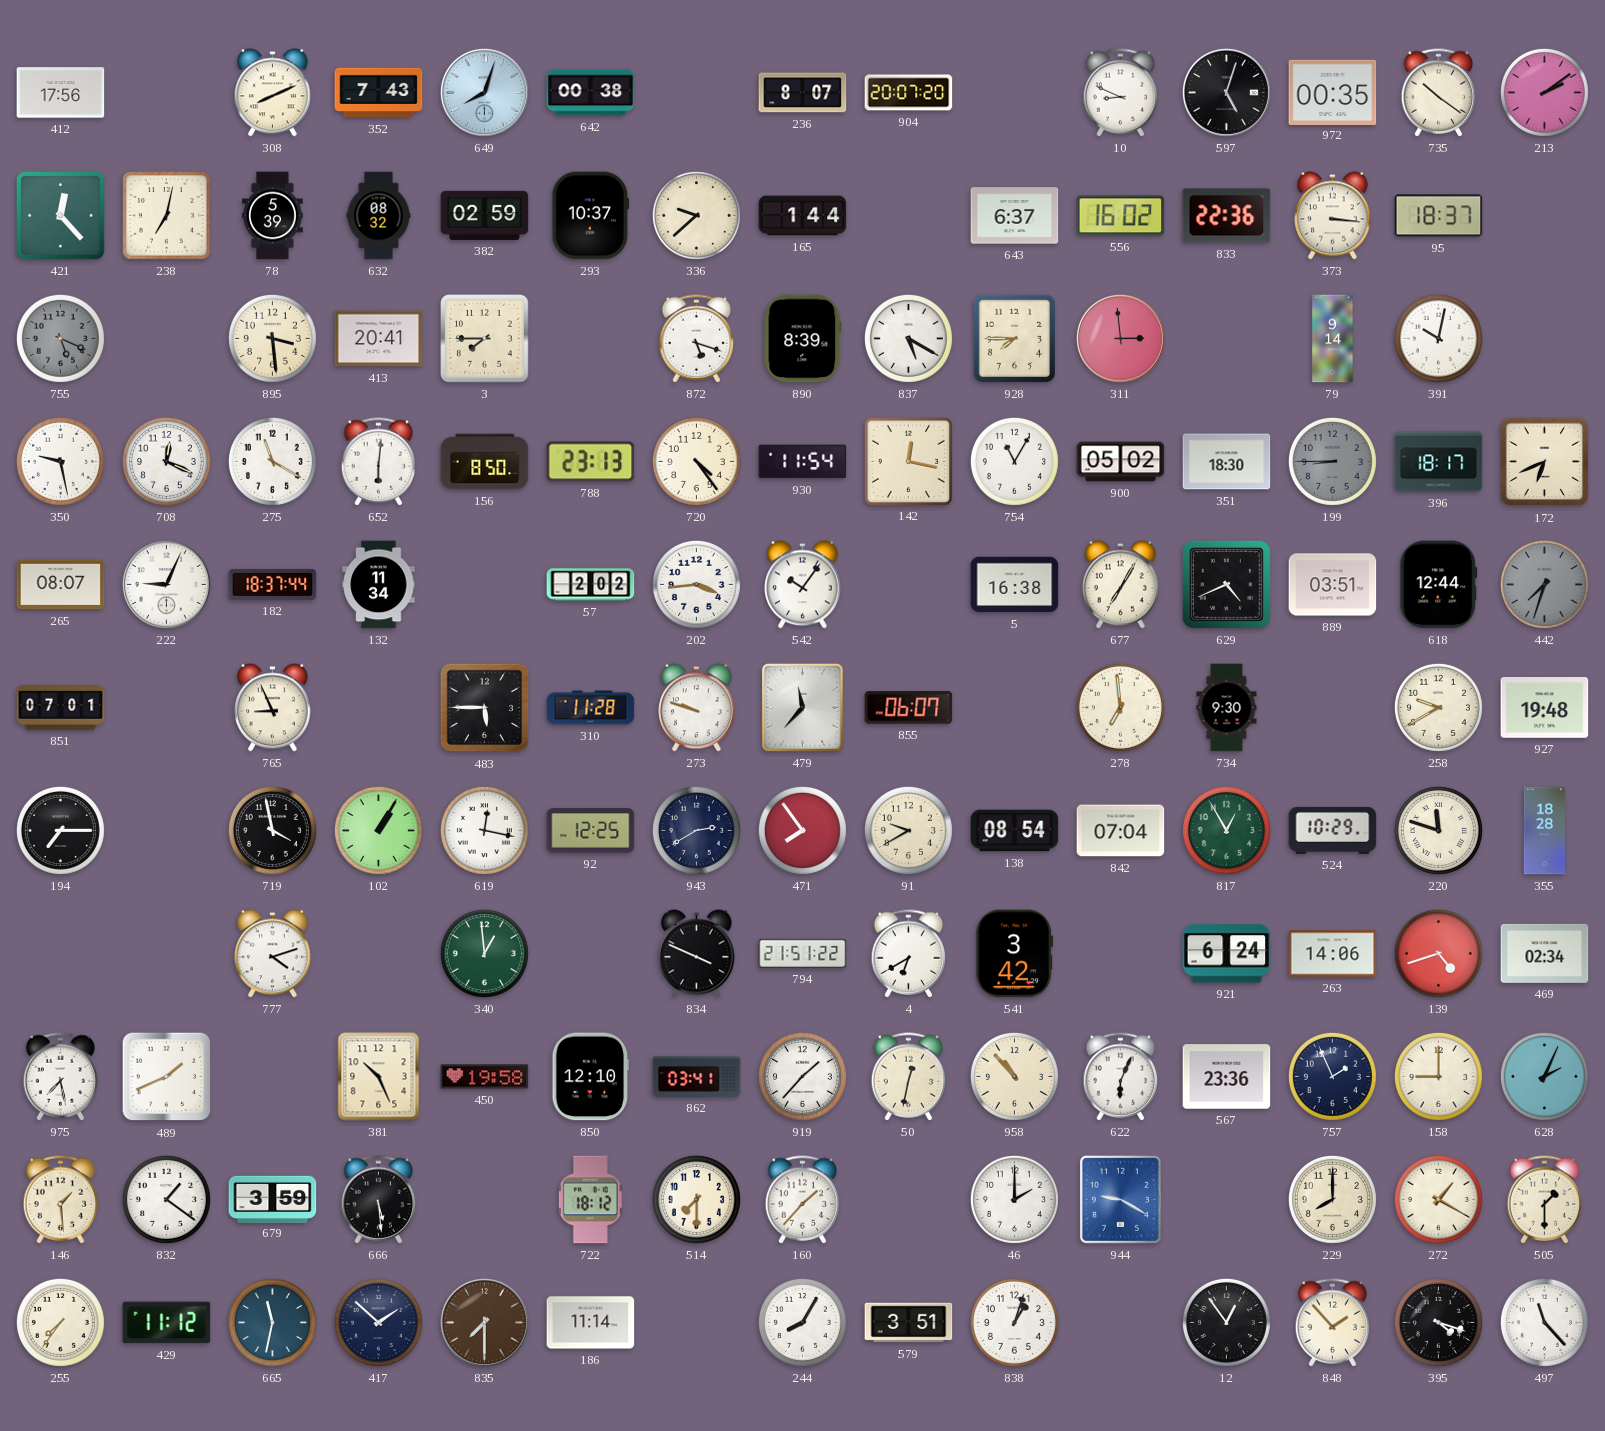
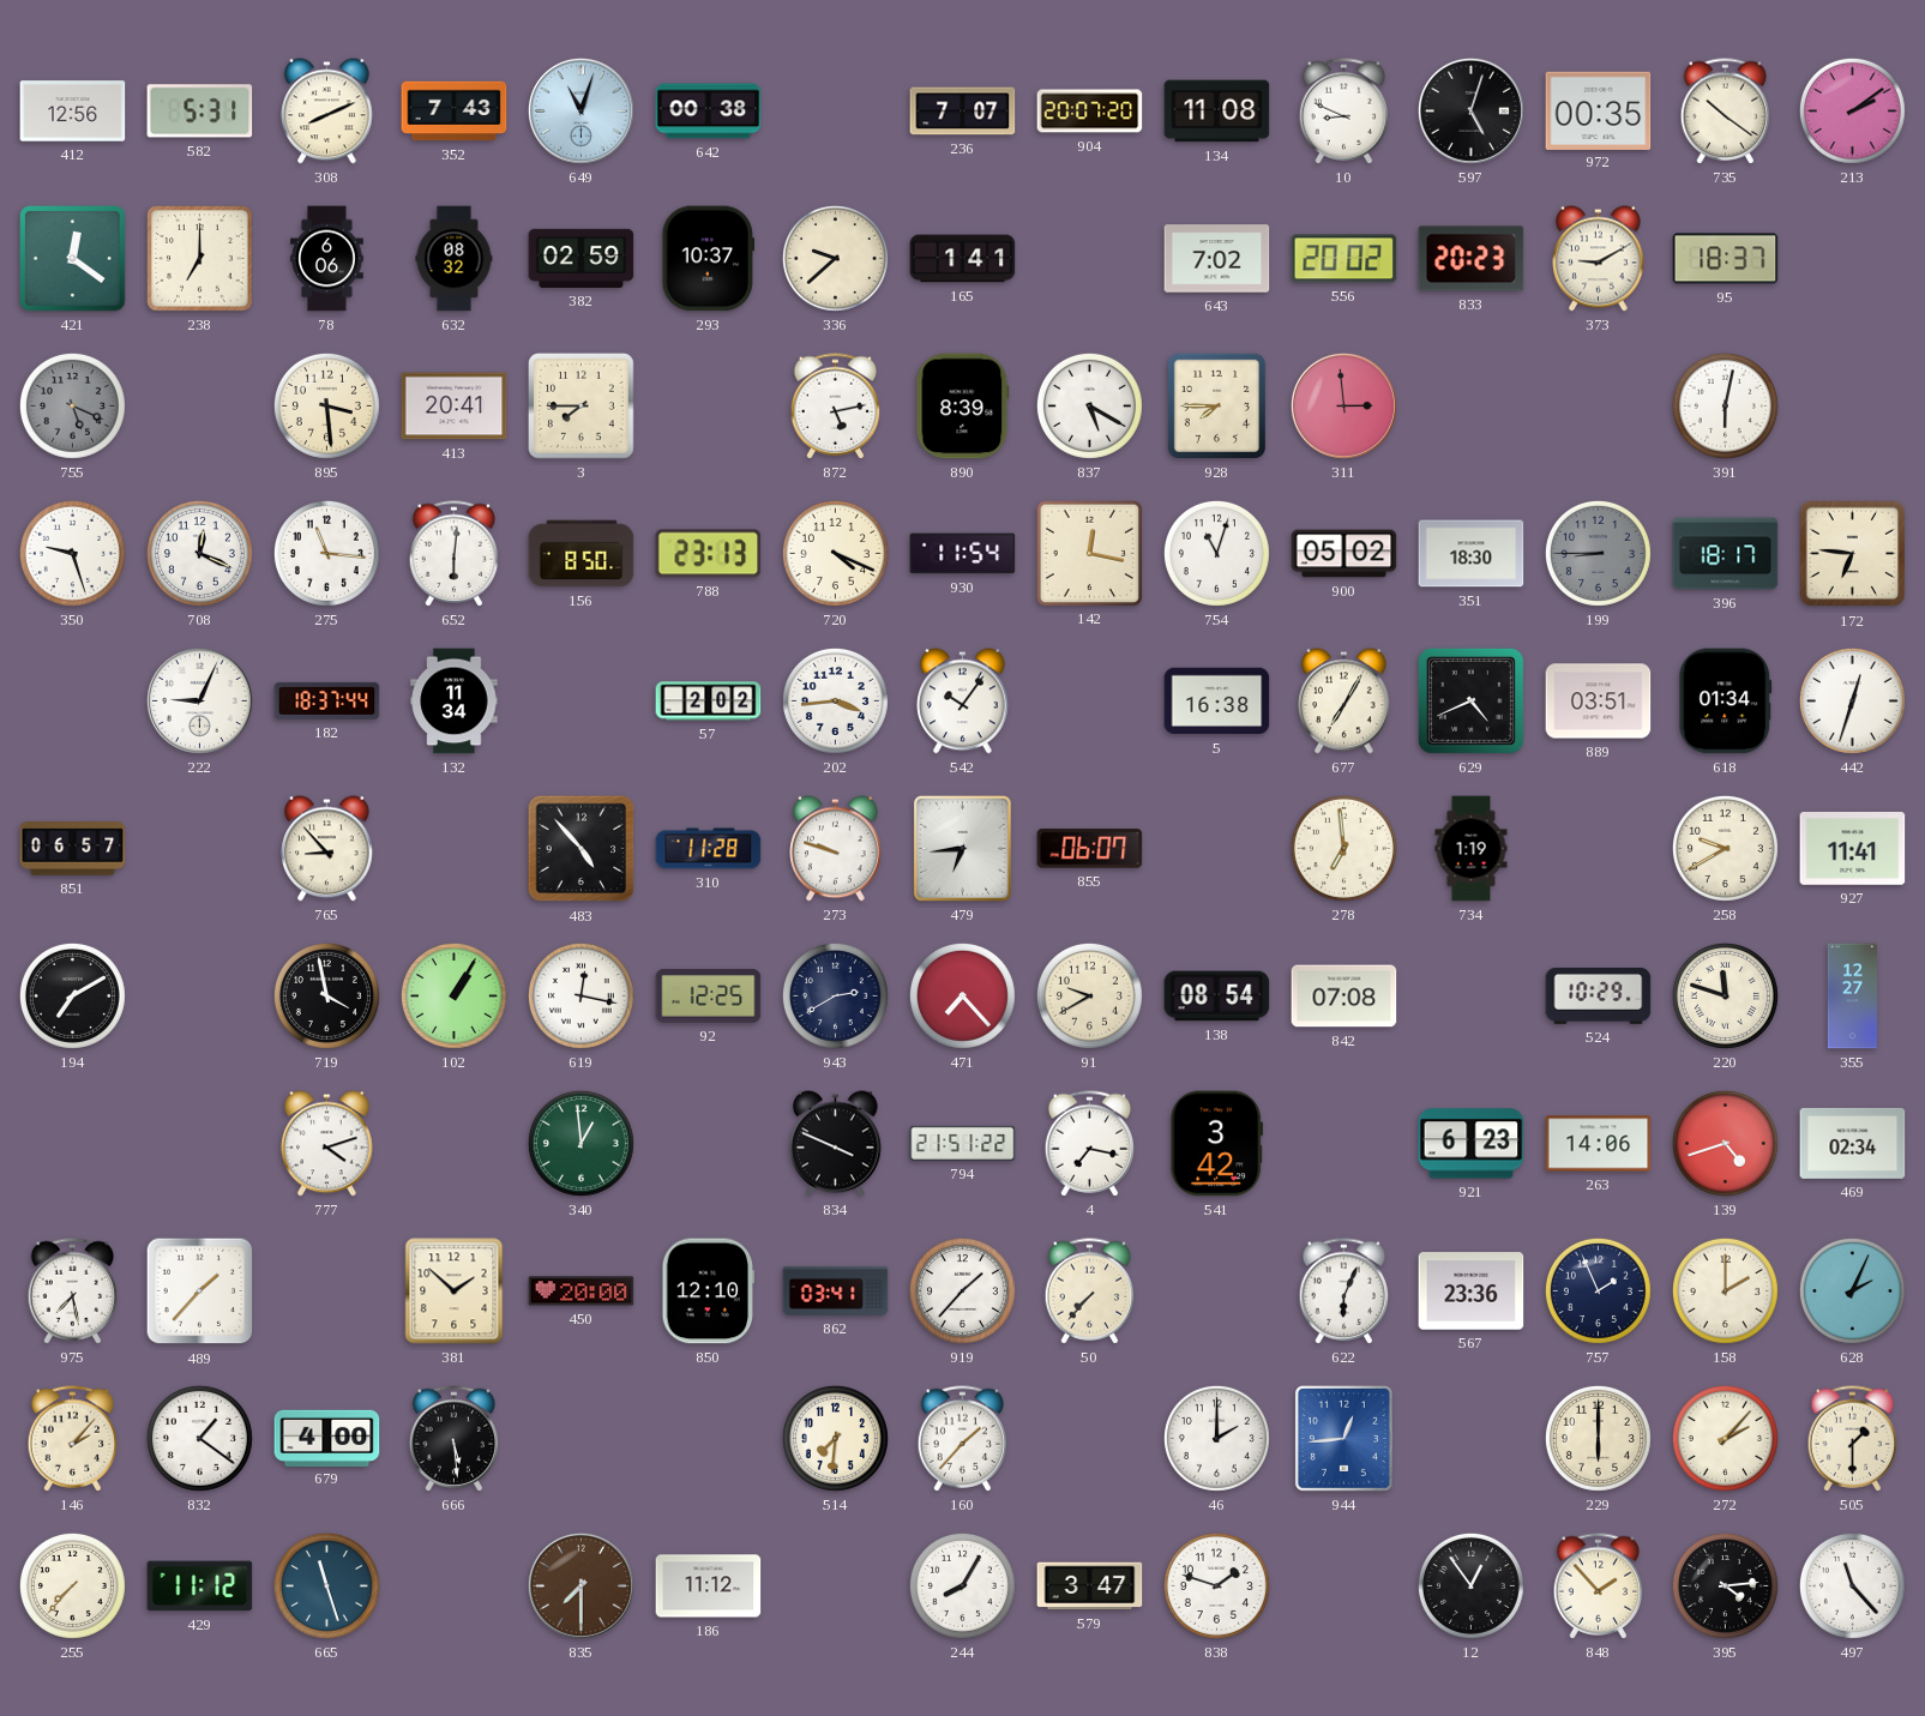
412: 17:56 -> 12:56 (73, 112)
582: none -> 5:31 (200, 112)
649: 8:03 -> 11:03 (580, 110)
236: 8:07 -> 7:07 (963, 112)
134: none -> 11:08 (1217, 112)
421: 12:23 -> 12:21 (73, 259)
238: 7:02 -> 7:00 (200, 259)
78: 5:39 -> 6:06 (327, 259)
165: 1:44 -> 1:41 (963, 259)
643: 6:37 -> 7:02 (1217, 259)
556: 16:02 -> 20:02 (1345, 259)
833: 22:36 -> 20:23 (1472, 259)
373: 3:16 -> 9:10 (1599, 259)
872: 5:18 -> 5:13 (836, 407)
79: 9:14 -> none (1333, 339)
391: 10:02 -> 6:02 (1725, 405)
350: 9:28 -> 9:27 (72, 553)
275: 11:20 -> 11:16 (326, 553)
720: 4:24 -> 4:19 (835, 553)
754: 11:05 -> 11:03 (1216, 553)
172: 6:41 -> 6:46 (1853, 554)
265: 08:07 -> none (61, 585)
618: 12:44 -> 01:34 (1726, 702)
442: 7:33 -> 12:33 (1852, 700)
442 dial: grey -> white (1852, 700)
851: 07:01 -> 06:57 (73, 849)
765: 8:56 -> 8:53 (327, 849)
483: 5:45 -> 4:53 (582, 849)
479: 11:37 -> 6:44 (962, 848)
734: 9:30 -> 1:19 (1472, 849)
927: 19:48 -> 11:41 (1853, 849)
194: 7:15 -> 7:10 (72, 995)
471: 7:54 -> 7:23 (962, 995)
842: 07:04 -> 07:08 (1345, 997)
817: 12:55 -> none (1226, 830)
355: 18:28 -> 12:27 (1852, 997)
4: 6:40 -> 7:17 (1090, 1144)
921: 6:24 -> 6:23 (1472, 1144)
489: 1:41 -> 1:37 (200, 1291)
381: 10:26 -> 1:52 (455, 1291)
450: 19:58 -> 20:00 (582, 1291)
50: 12:32 -> 7:37 (1090, 1291)
958: 10:53 -> none (1014, 1076)
158: 9:00 -> 2:00 (1725, 1290)
146: 1:29 -> 2:07 (73, 1439)
679: 3:59 -> 4:00 (327, 1438)
722: 18:12 -> none (590, 1200)
514: 7:30 -> 7:31 (835, 1438)
944: 9:20 -> 12:44 (1343, 1438)
229: 8:00 -> 6:00 (1598, 1438)
272: 1:20 -> 2:07 (1725, 1438)
255: 7:36 -> 7:37 (72, 1585)
665: 11:32 -> 11:27 (326, 1585)
417: 1:52 -> none (378, 1322)
186: 11:14 -> 11:12 (709, 1586)
579: 3:51 -> 3:47 (1090, 1586)
838: 1:03 -> 1:48 (1216, 1585)
395: 4:18 -> 4:14 (1725, 1585)
